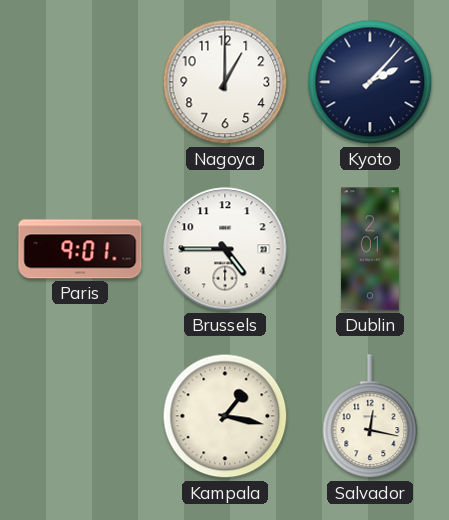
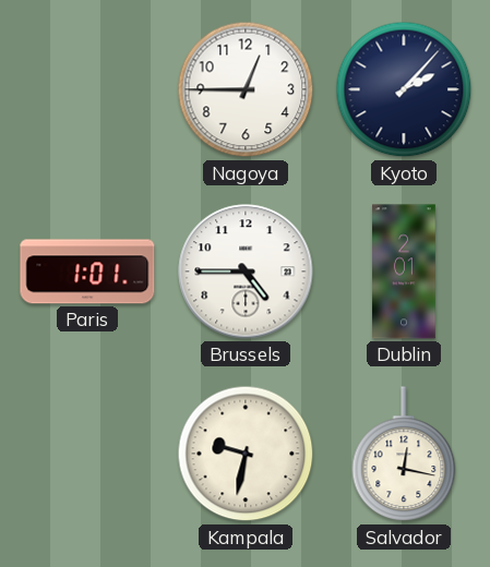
Nagoya: 1:00 -> 12:45 (246, 89)
Paris: 9:01 -> 1:01 (87, 272)
Kampala: 1:17 -> 9:32 (246, 454)
